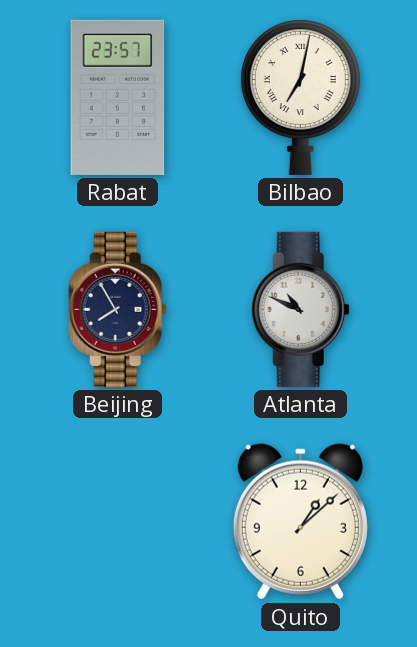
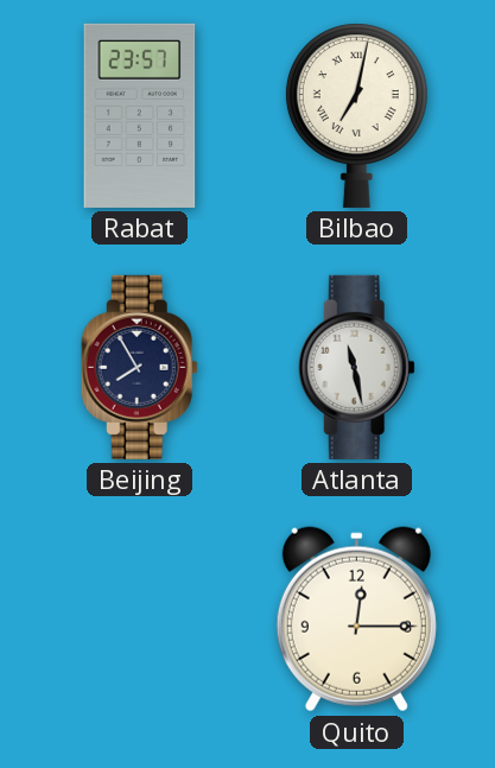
Atlanta: 10:49 -> 11:28 (356, 367)
Quito: 1:08 -> 12:15 (356, 620)
